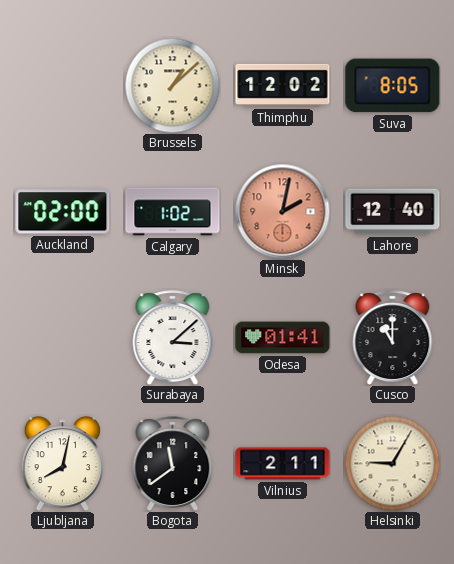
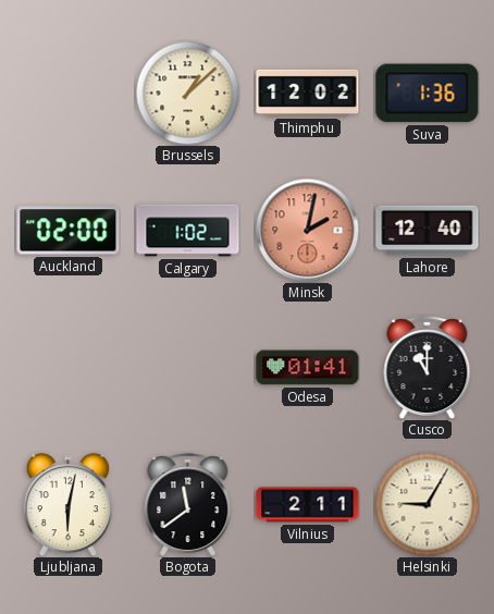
Suva: 8:05 -> 1:36 (428, 94)
Surabaya: 3:08 -> none (173, 338)
Ljubljana: 8:02 -> 6:02 (67, 505)
